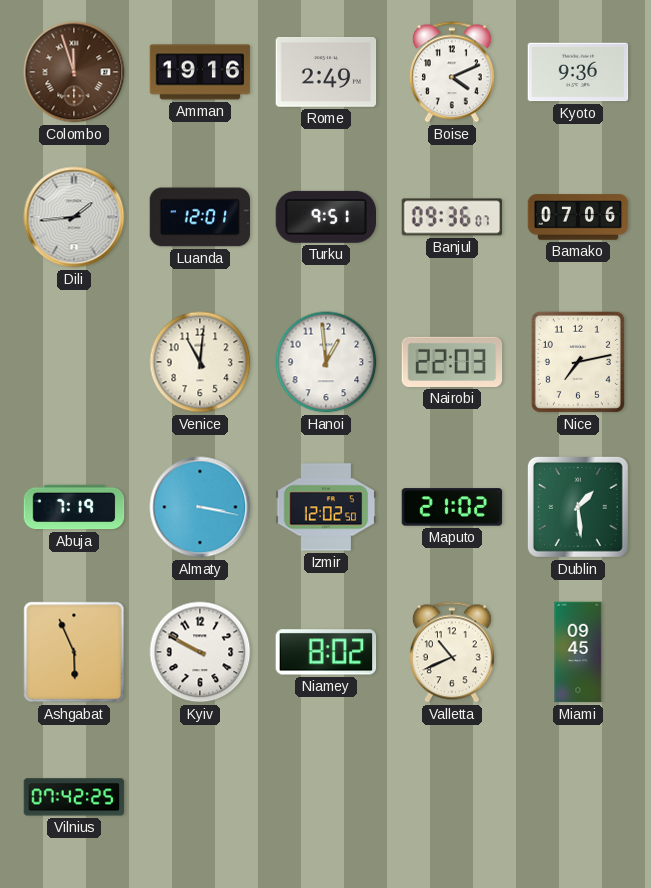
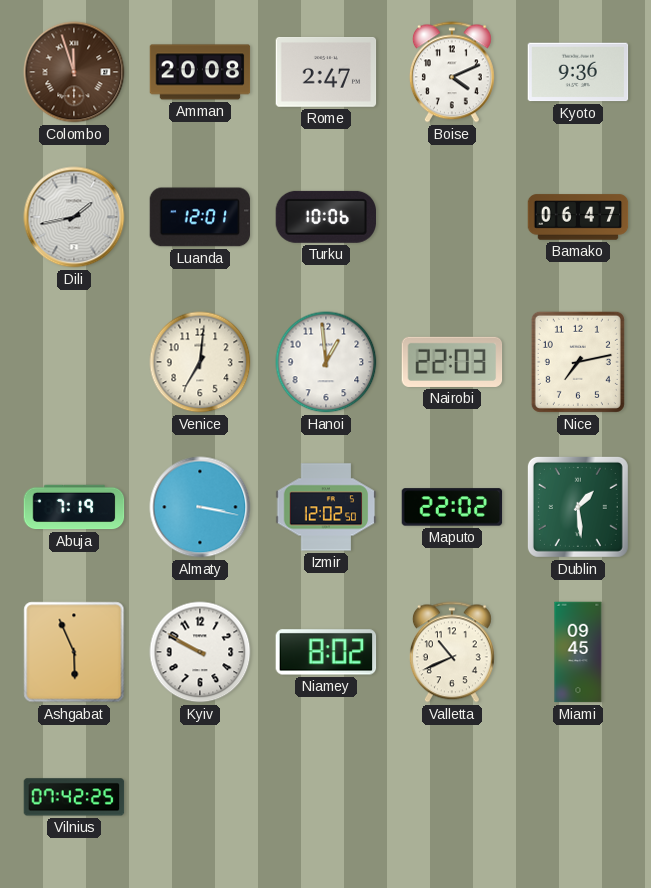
Amman: 19:16 -> 20:08 (200, 72)
Rome: 2:49 -> 2:47 (326, 72)
Dili: 1:44 -> 1:43 (74, 217)
Turku: 9:51 -> 10:06 (325, 217)
Banjul: 09:36 -> none (452, 217)
Bamako: 07:06 -> 06:47 (578, 217)
Venice: 11:01 -> 7:01 (200, 362)
Maputo: 21:02 -> 22:02 (452, 507)
